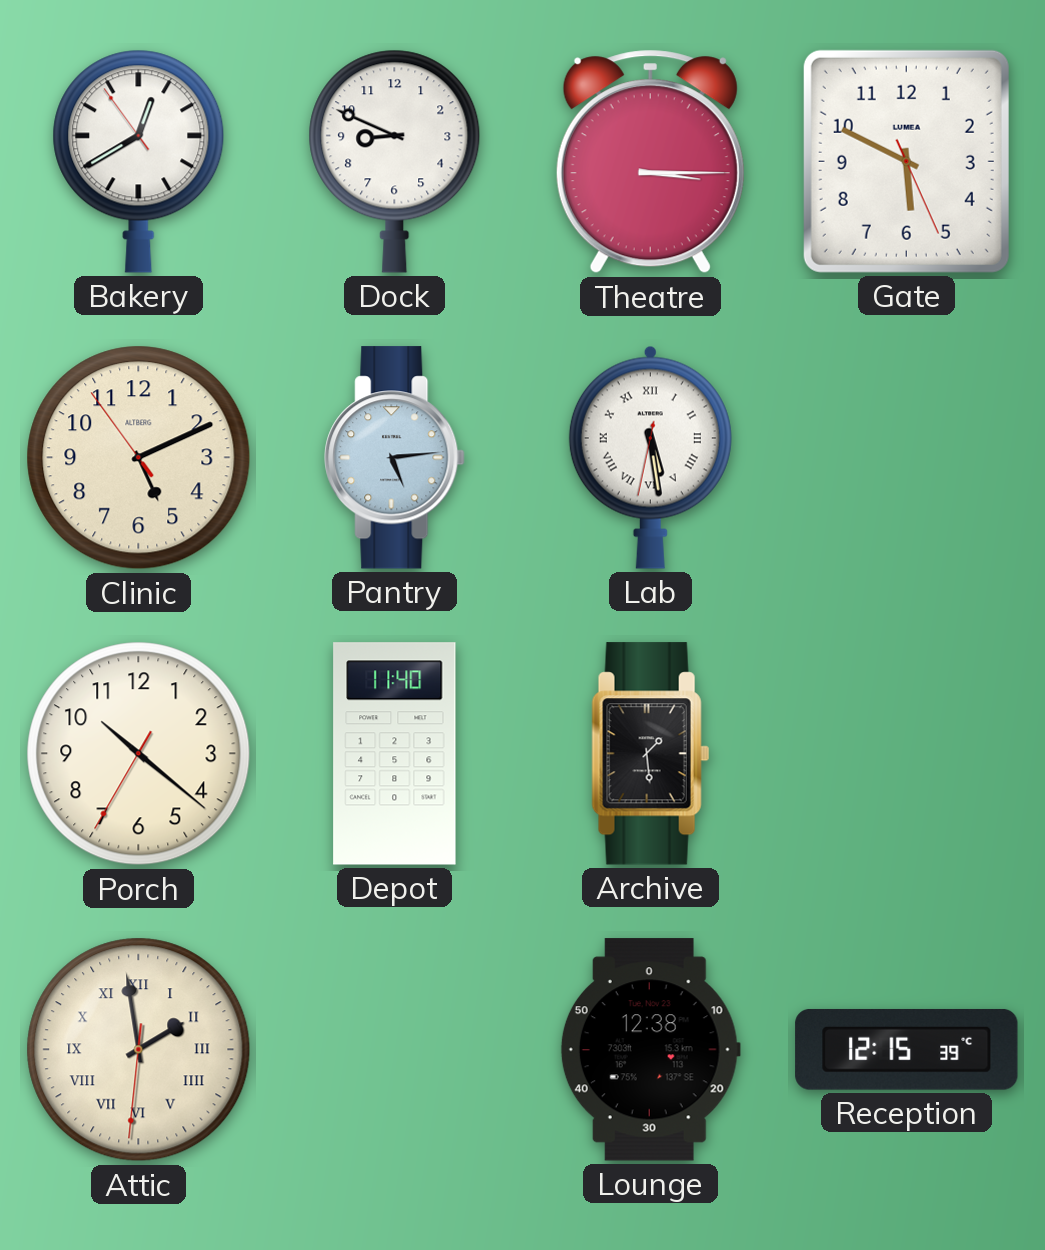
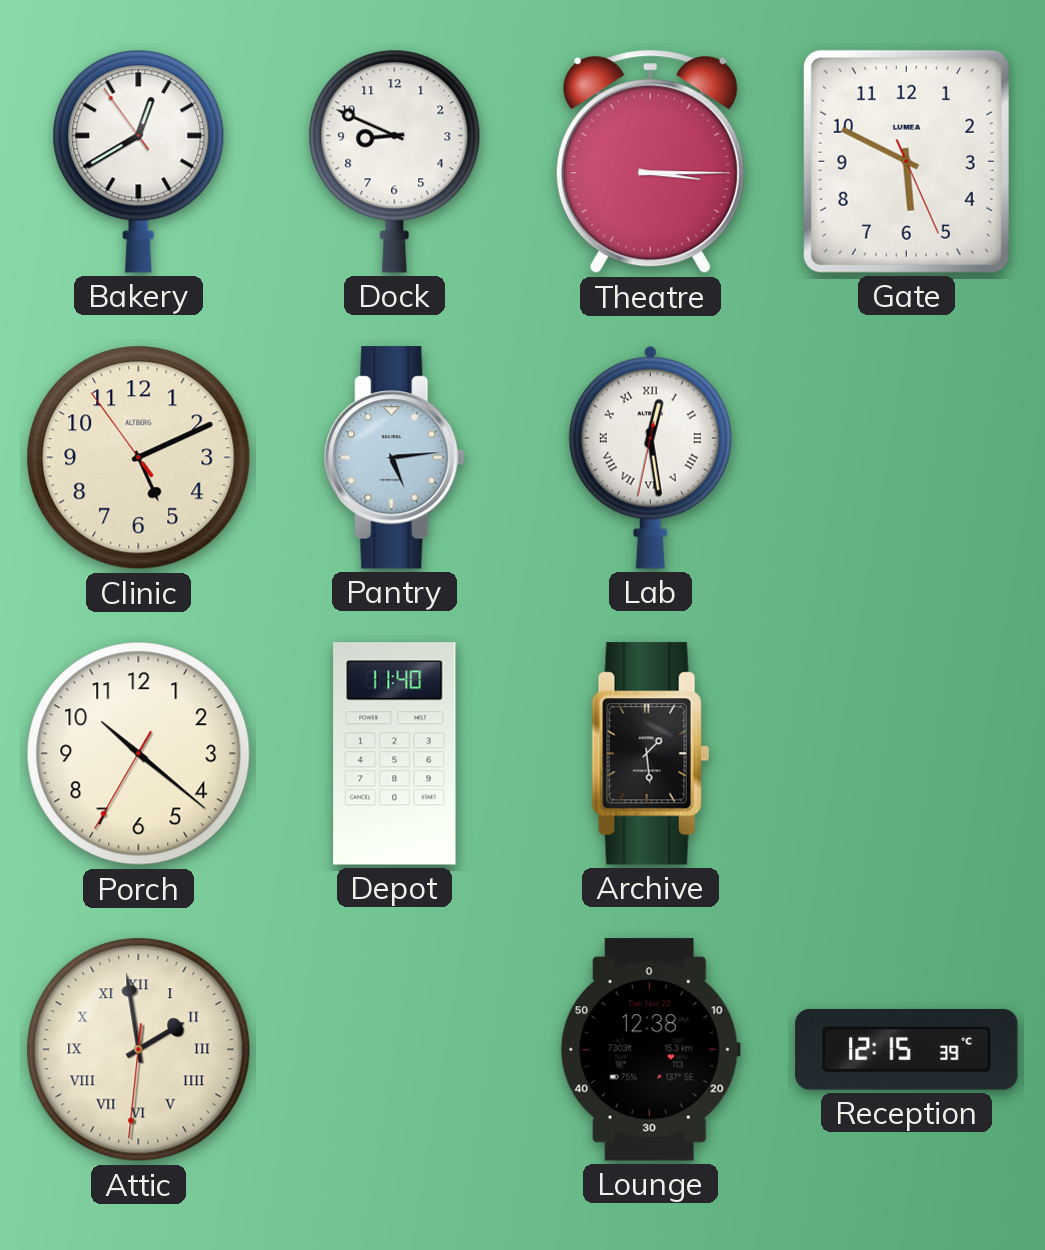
Lab: 5:28 -> 12:28 (650, 457)
